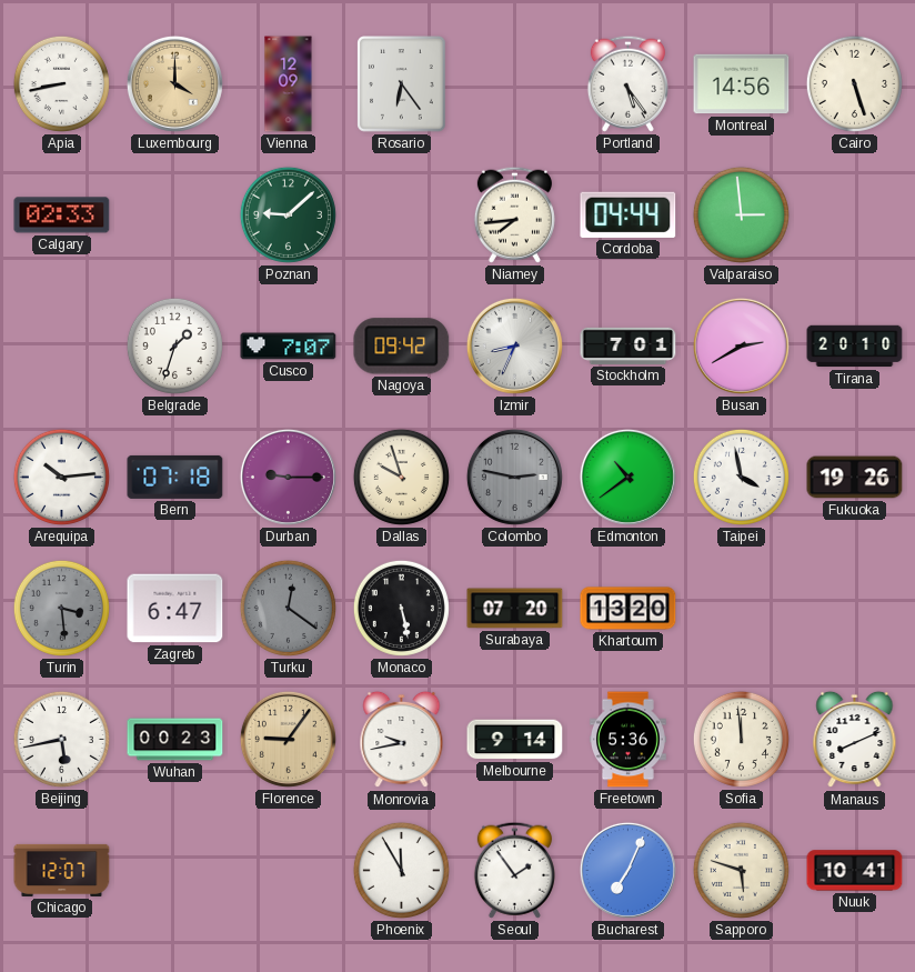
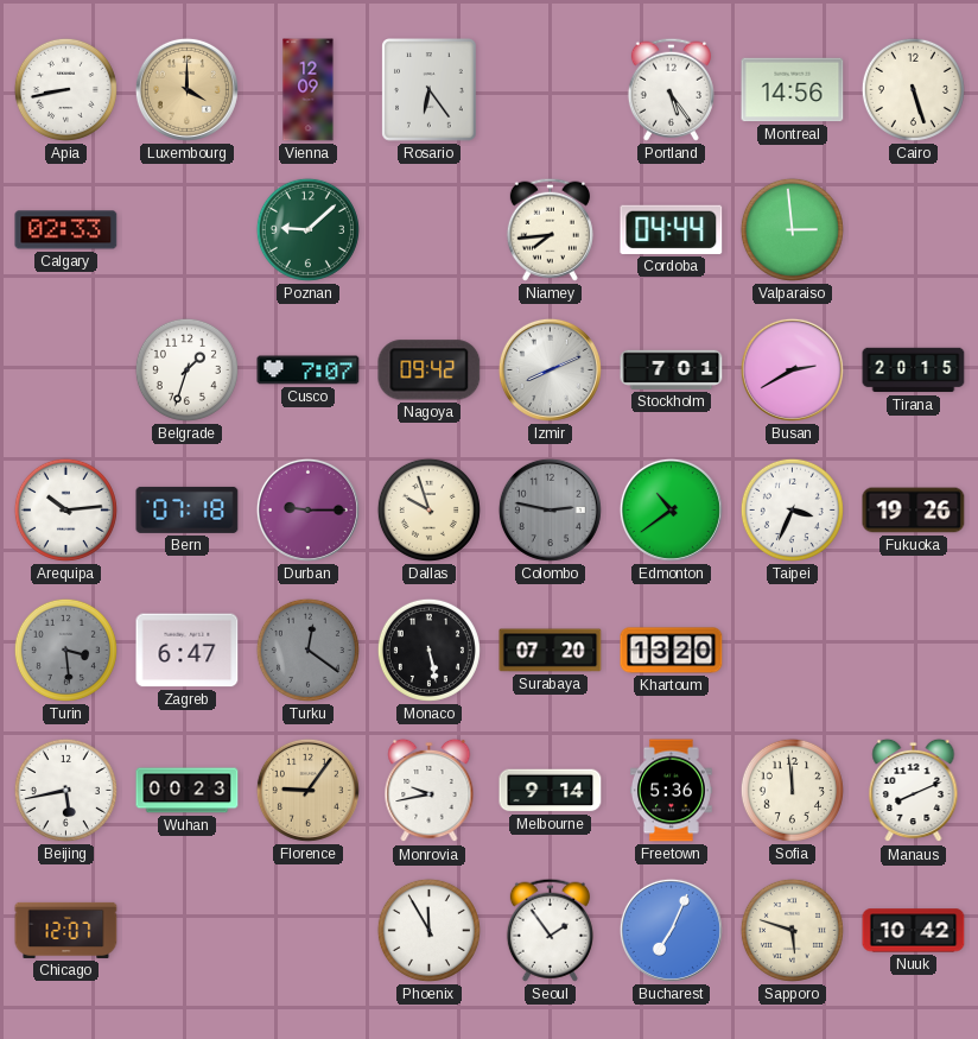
Izmir: 8:34 -> 8:11 (550, 369)
Tirana: 20:10 -> 20:15 (914, 370)
Taipei: 3:58 -> 3:34 (792, 509)
Nuuk: 10:41 -> 10:42 (914, 931)
